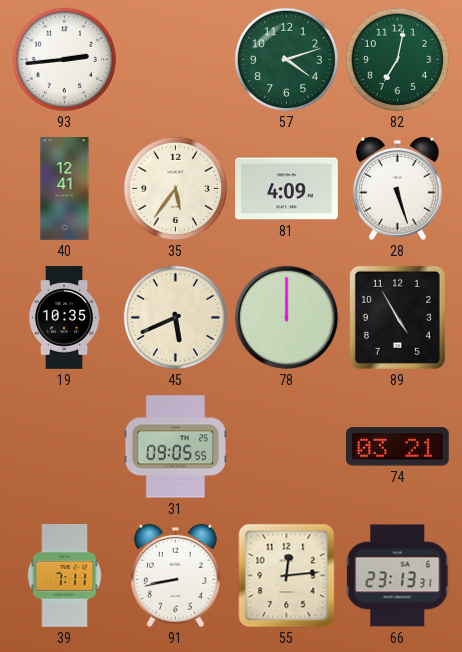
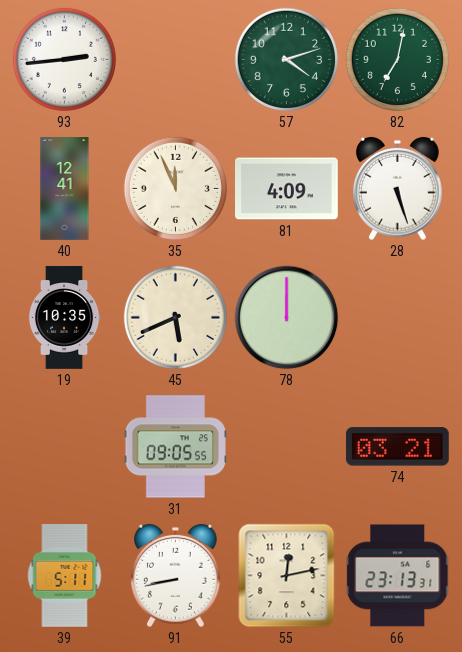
35: 5:36 -> 11:56 (175, 188)
89: 4:55 -> none (397, 317)
39: 7:11 -> 5:11 (65, 576)
55: 12:14 -> 12:13 (287, 576)
